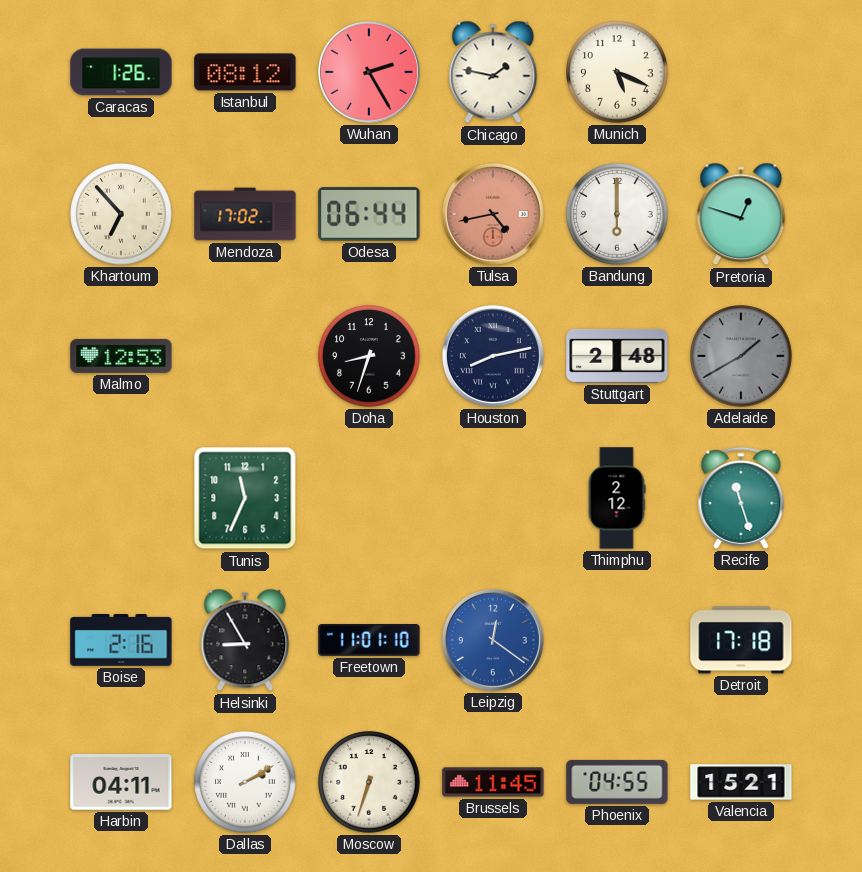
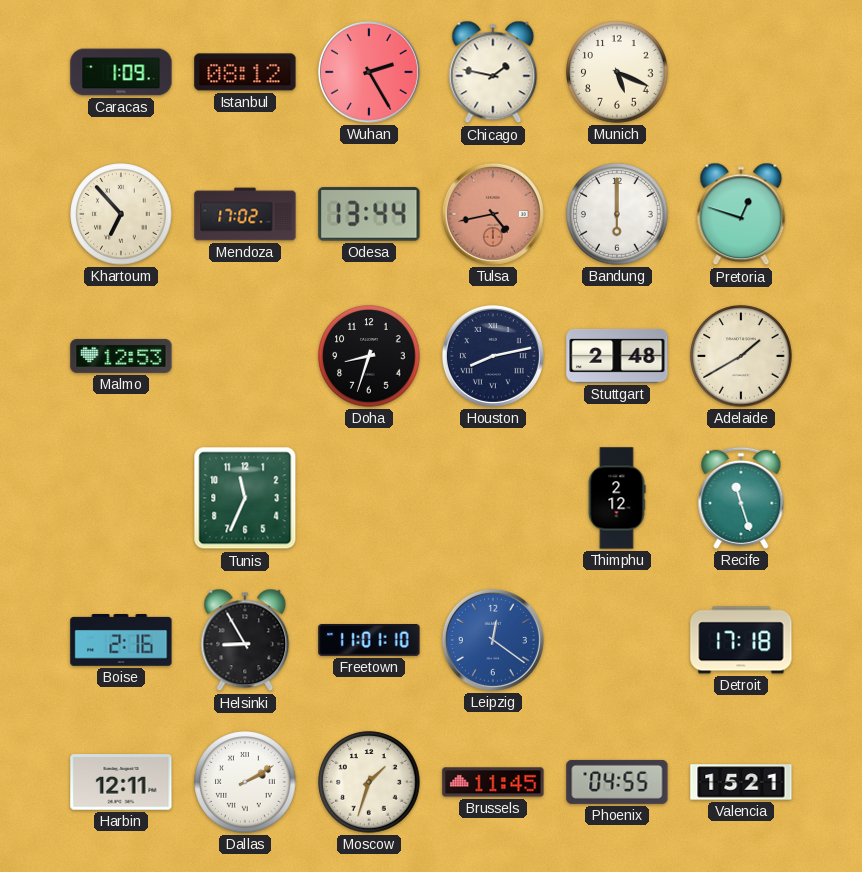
Caracas: 1:26 -> 1:09 (121, 72)
Odesa: 06:44 -> 13:44 (369, 214)
Adelaide dial: grey -> cream (741, 356)
Harbin: 04:11 -> 12:11 (121, 782)
Moscow: 6:33 -> 1:33 (369, 782)
